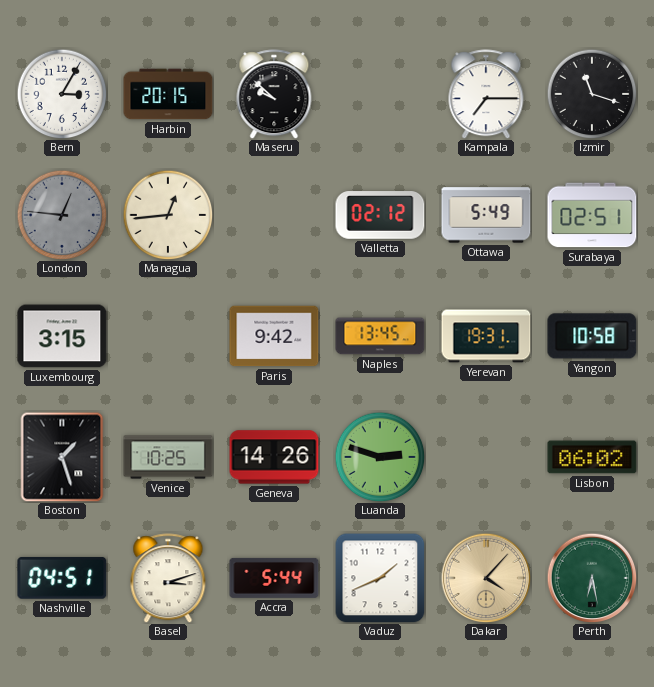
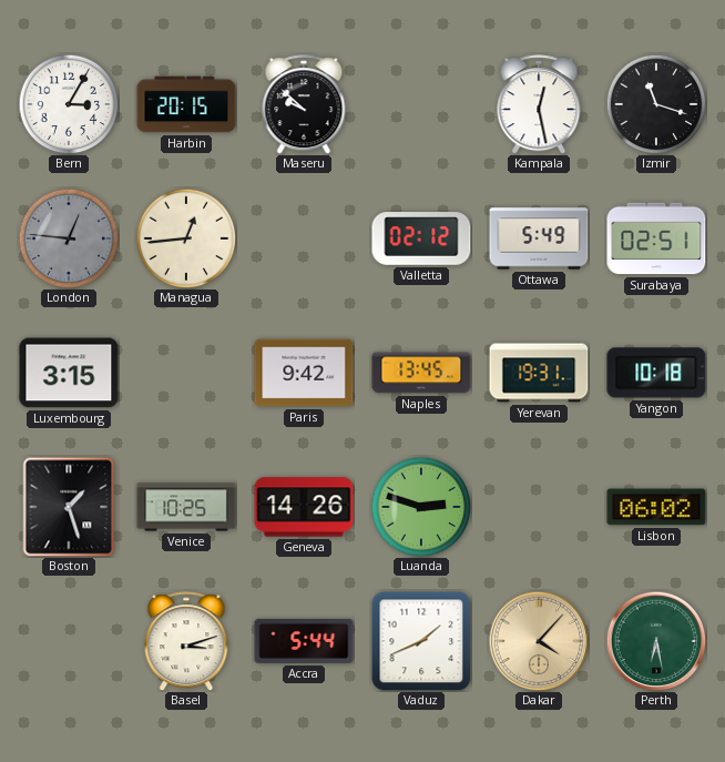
Kampala: 7:15 -> 12:28 (539, 104)
Yangon: 10:58 -> 10:18 (656, 373)
Nashville: 04:51 -> none (62, 578)
